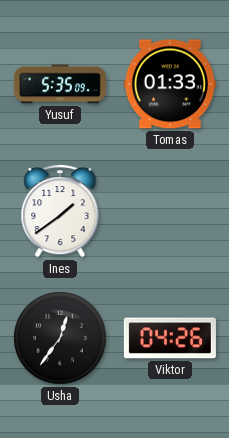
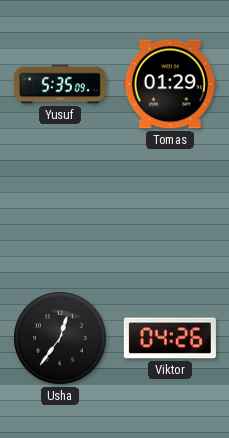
Tomas: 01:33 -> 01:29 (170, 84)
Ines: 1:39 -> none (60, 212)
